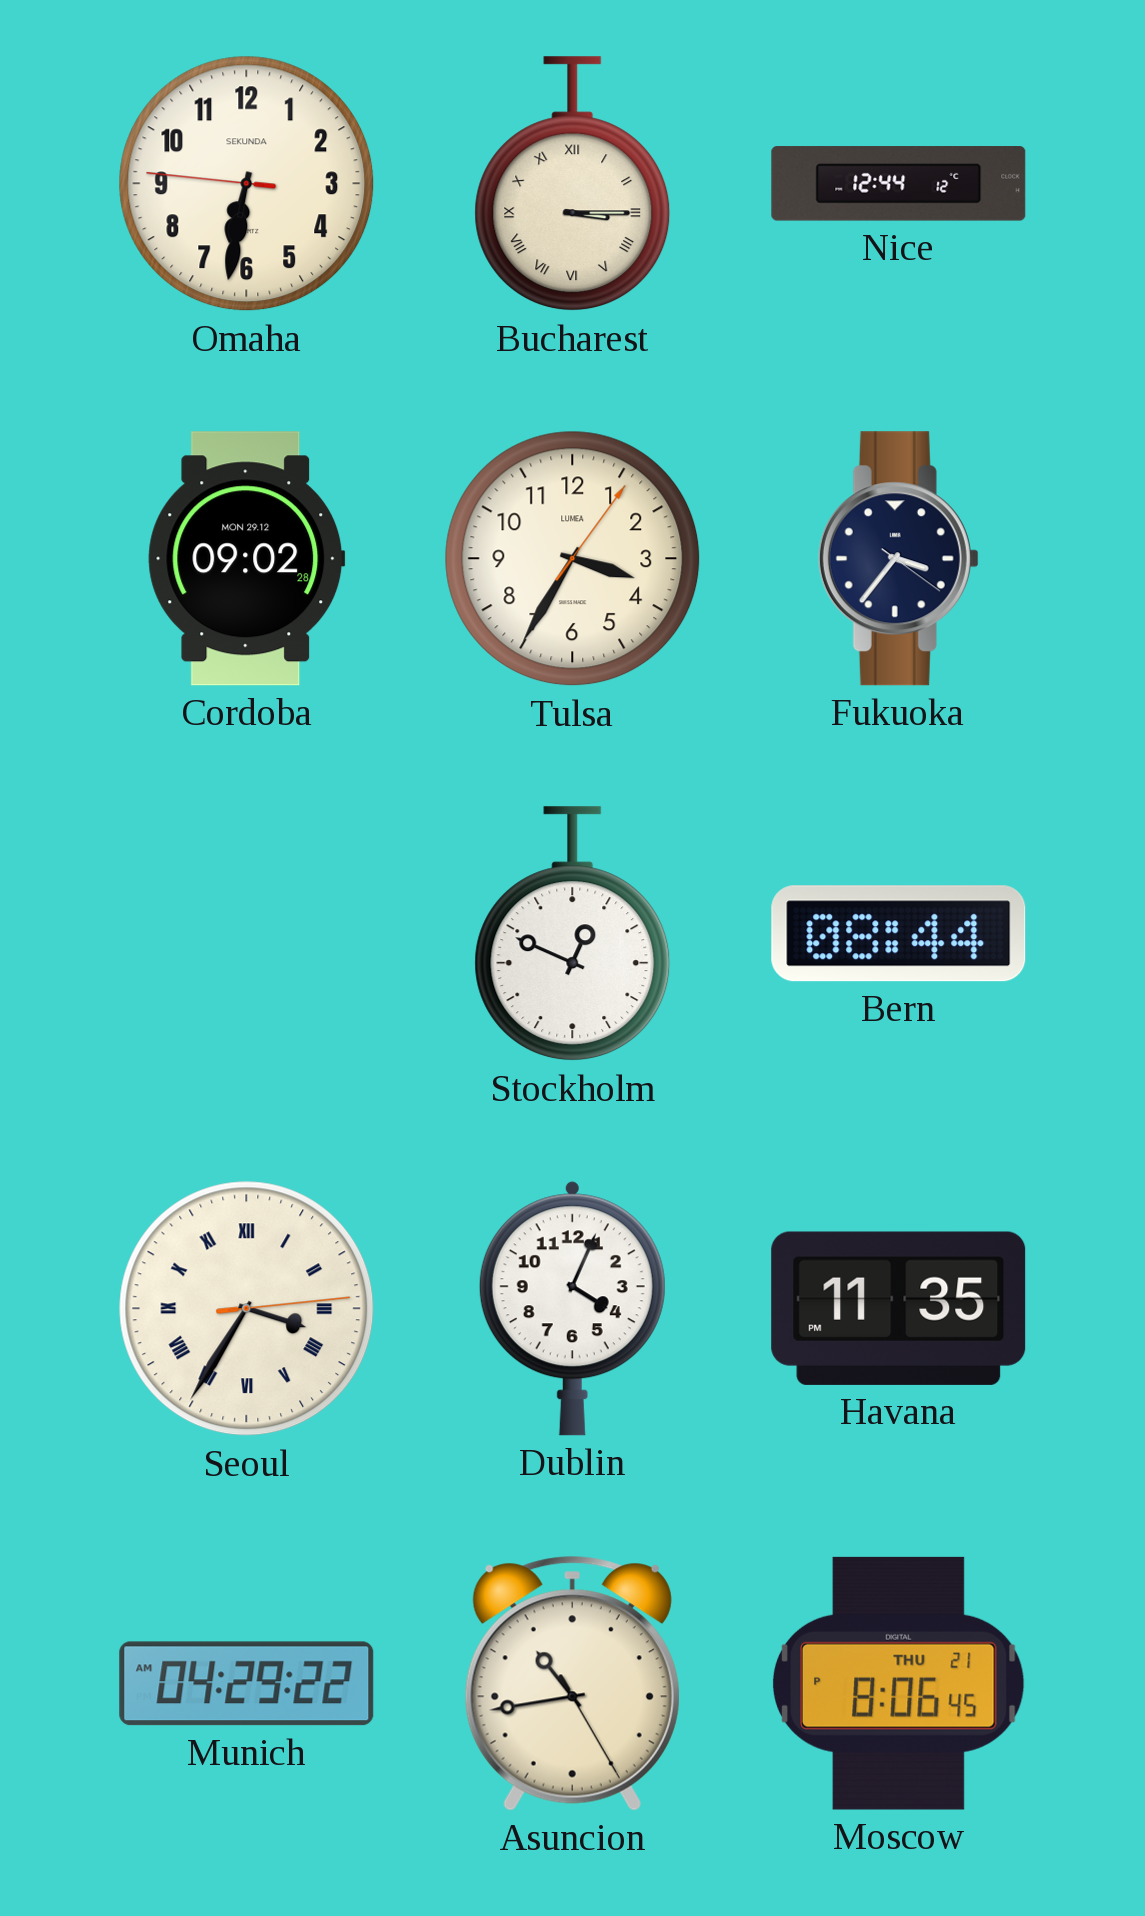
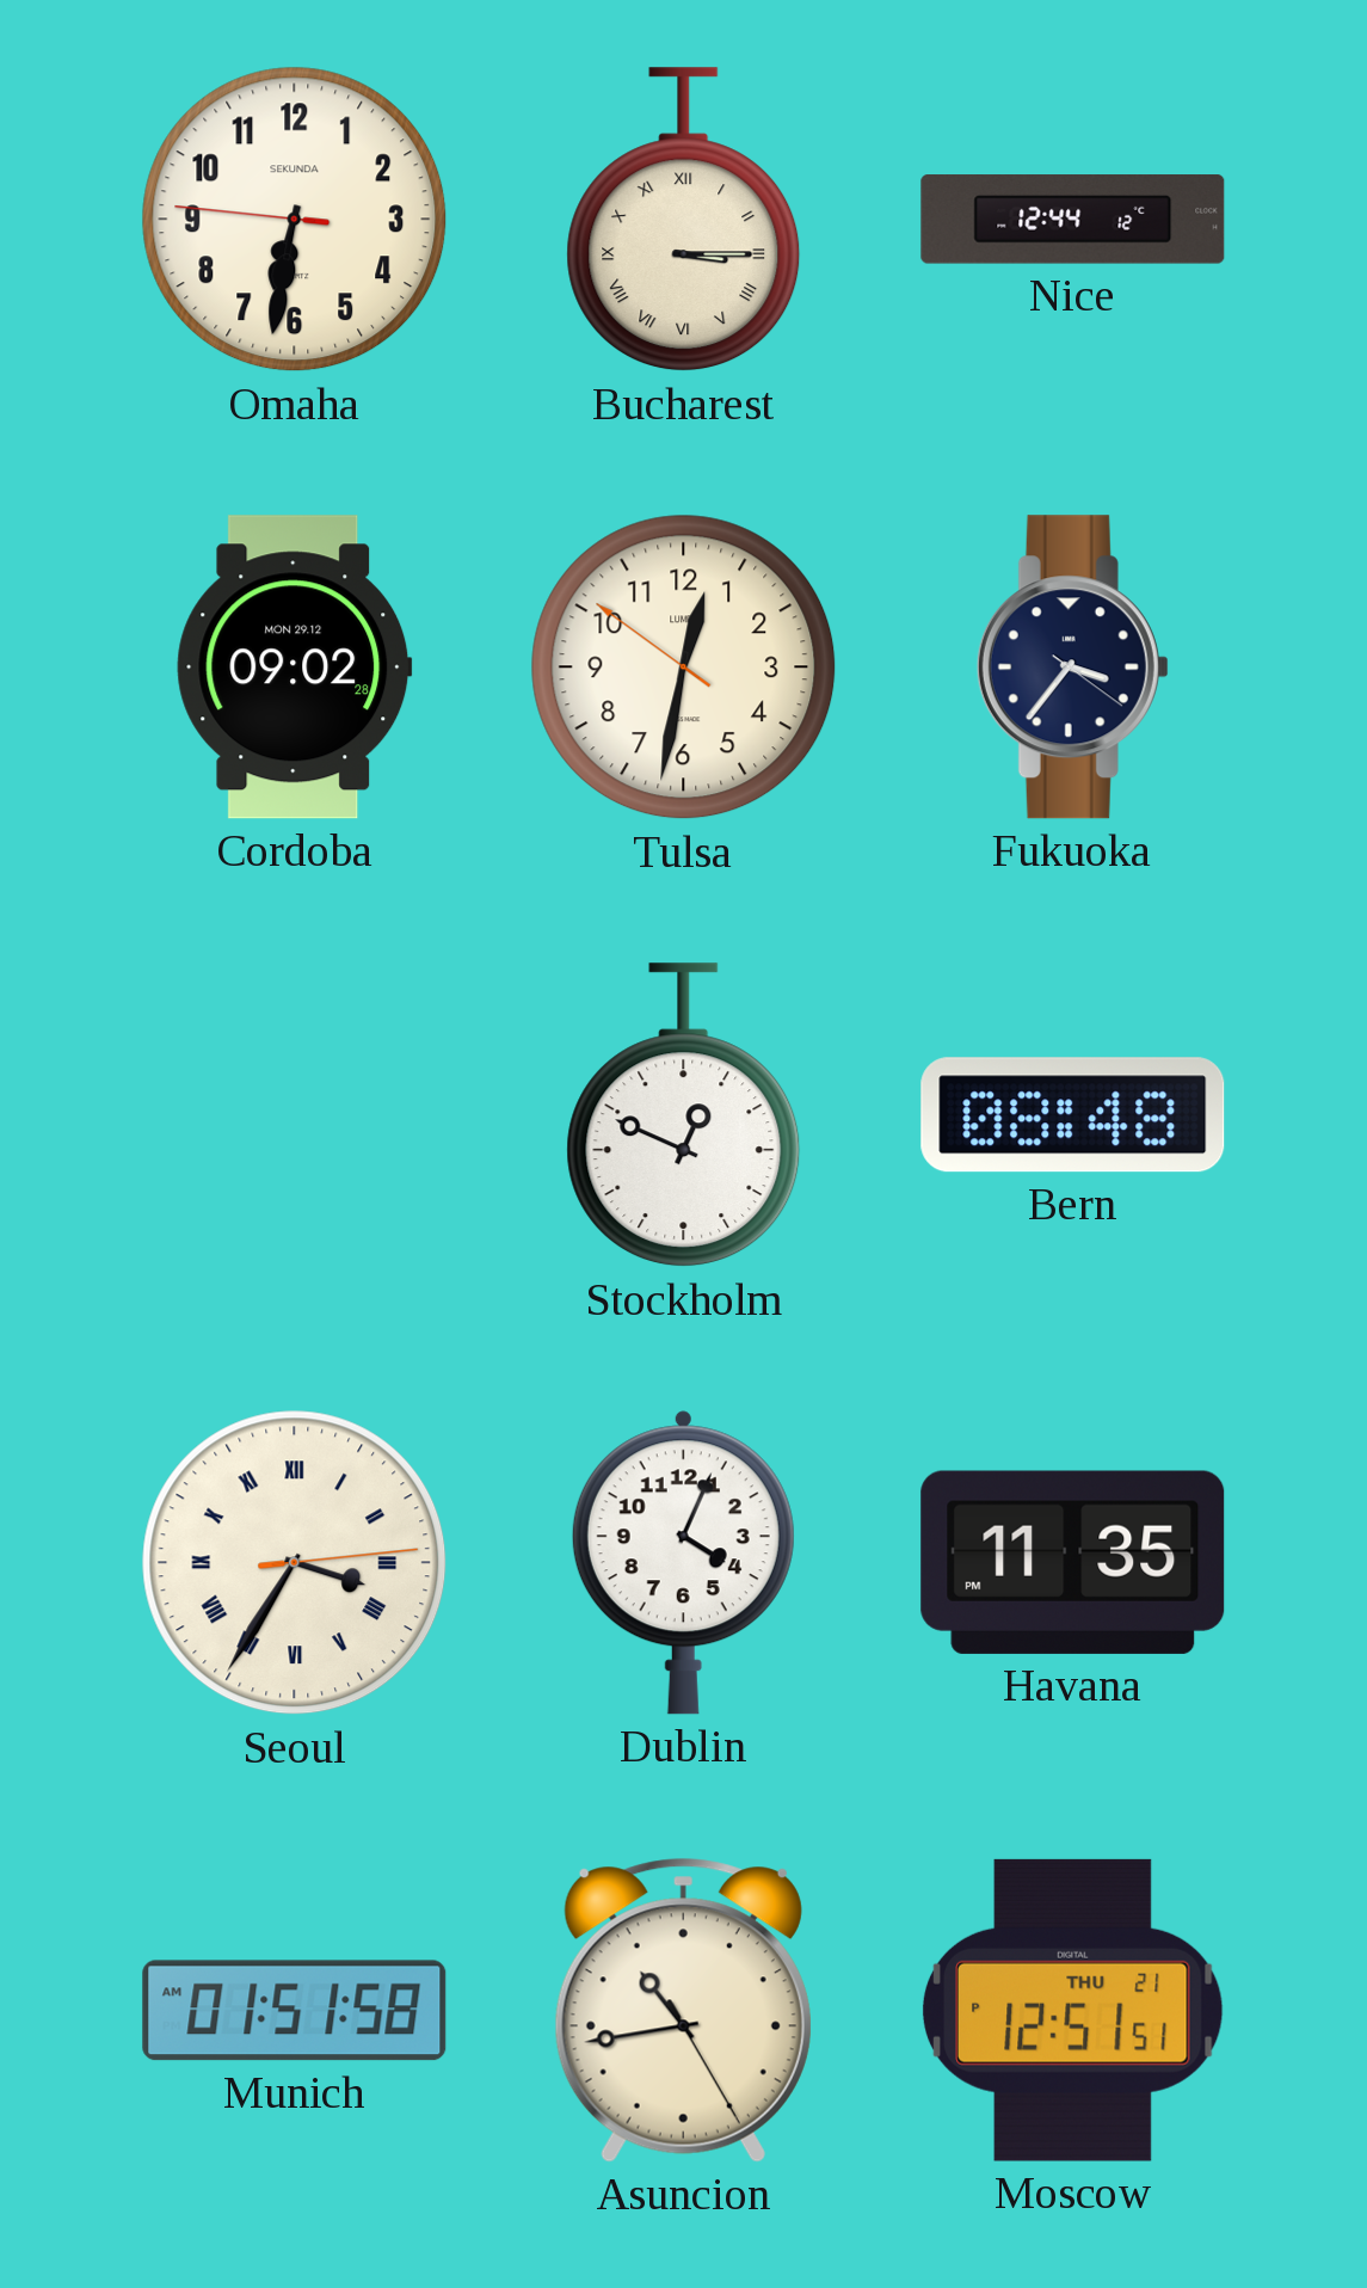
Tulsa: 3:35 -> 12:31 (684, 668)
Bern: 08:44 -> 08:48 (1073, 1115)
Munich: 04:29 -> 01:51 (295, 2011)
Moscow: 8:06 -> 12:51 (1072, 2010)
